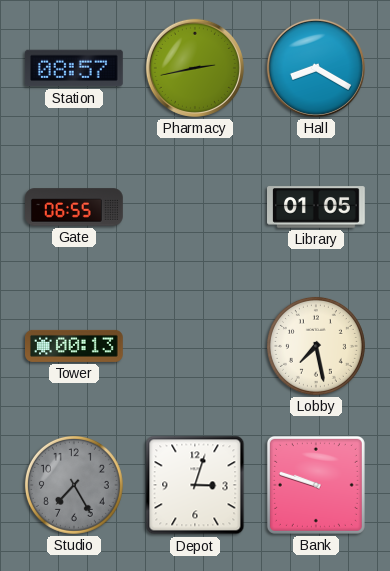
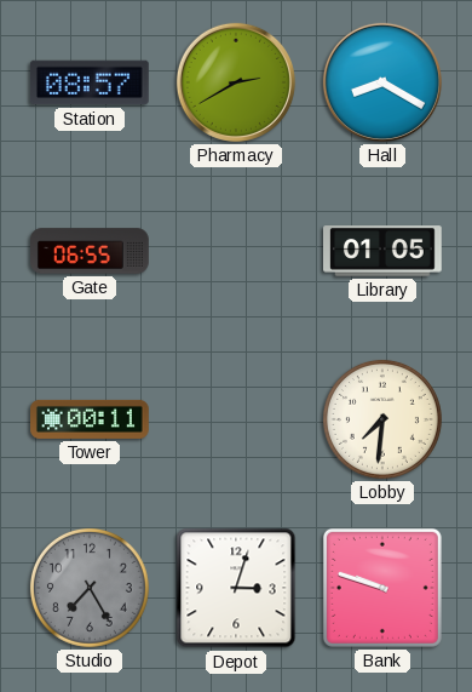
Pharmacy: 2:43 -> 2:40 (236, 82)
Tower: 00:13 -> 00:11 (91, 419)
Lobby: 7:28 -> 7:31 (382, 419)
